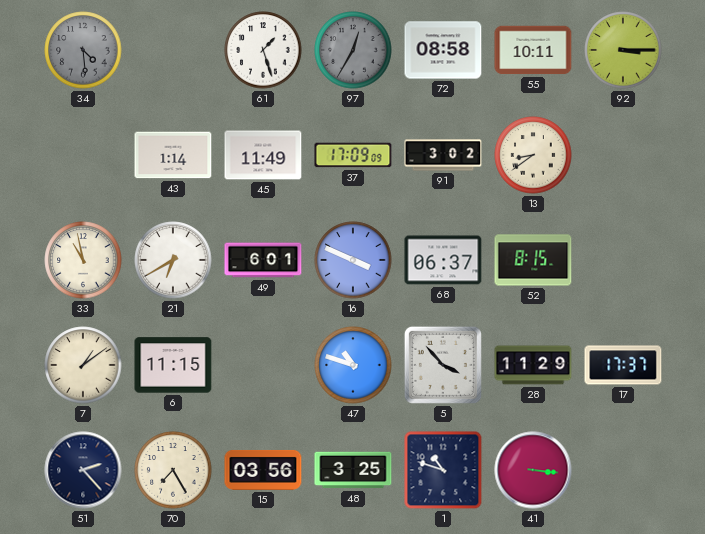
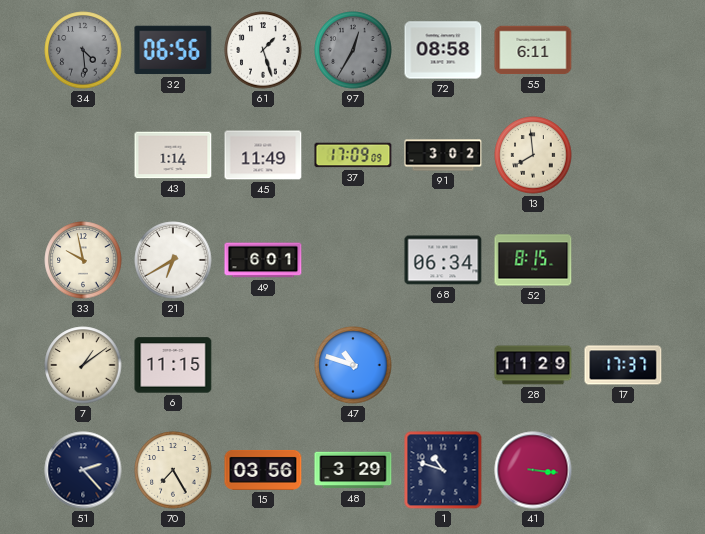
32: none -> 06:56 (173, 50)
55: 10:11 -> 6:11 (533, 50)
92: 3:15 -> none (623, 50)
13: 8:39 -> 7:59 (533, 155)
33: 10:58 -> 9:58 (83, 260)
16: 3:49 -> none (353, 260)
68: 06:37 -> 06:34 (443, 260)
5: 3:53 -> none (443, 365)
48: 3:25 -> 3:29 (353, 470)
